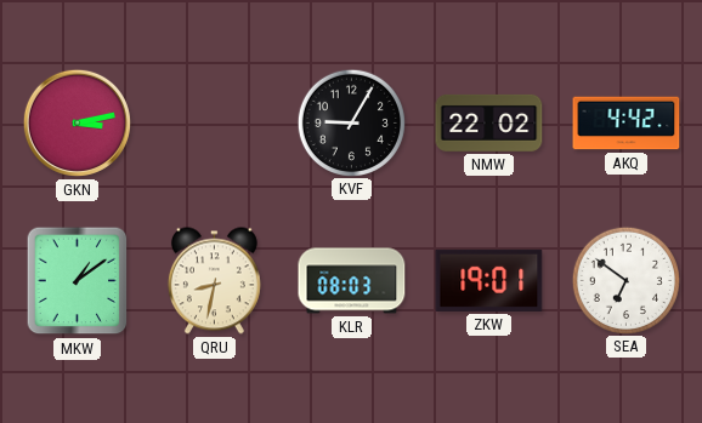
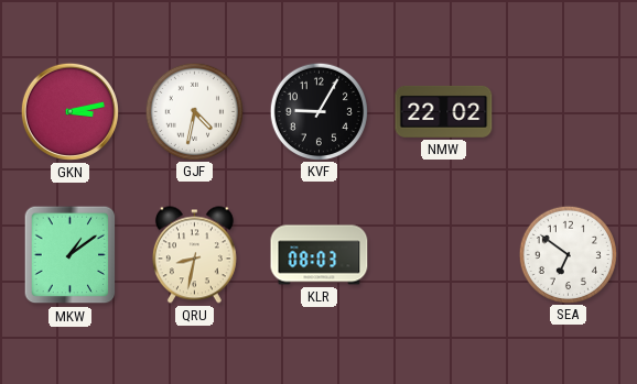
GJF: none -> 4:32 (194, 111)
AKQ: 4:42 -> none (627, 124)
ZKW: 19:01 -> none (489, 280)
